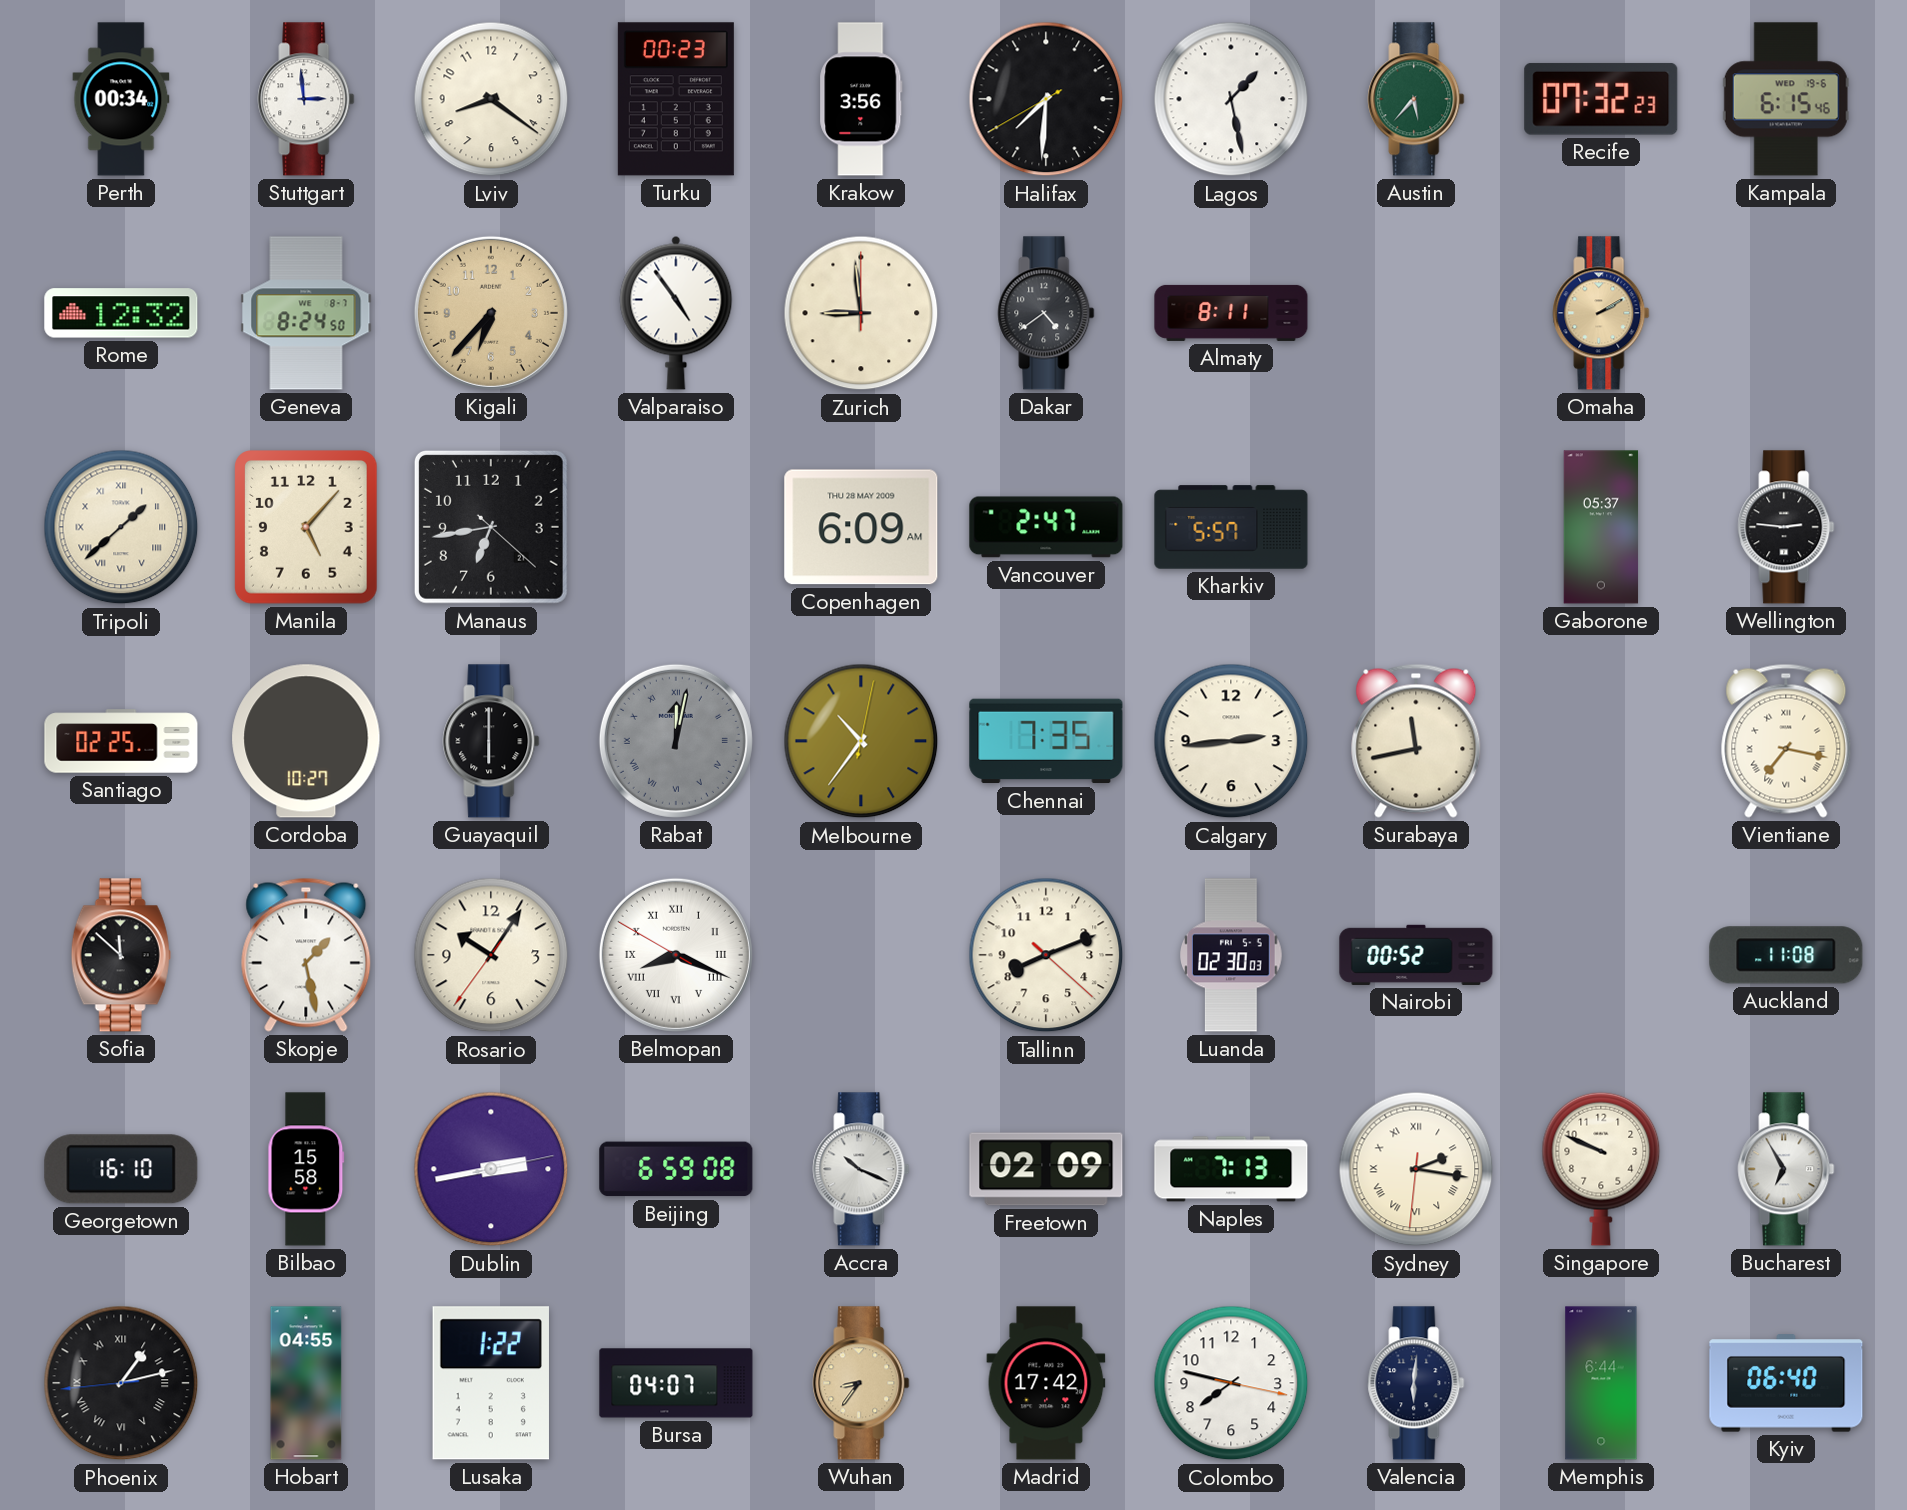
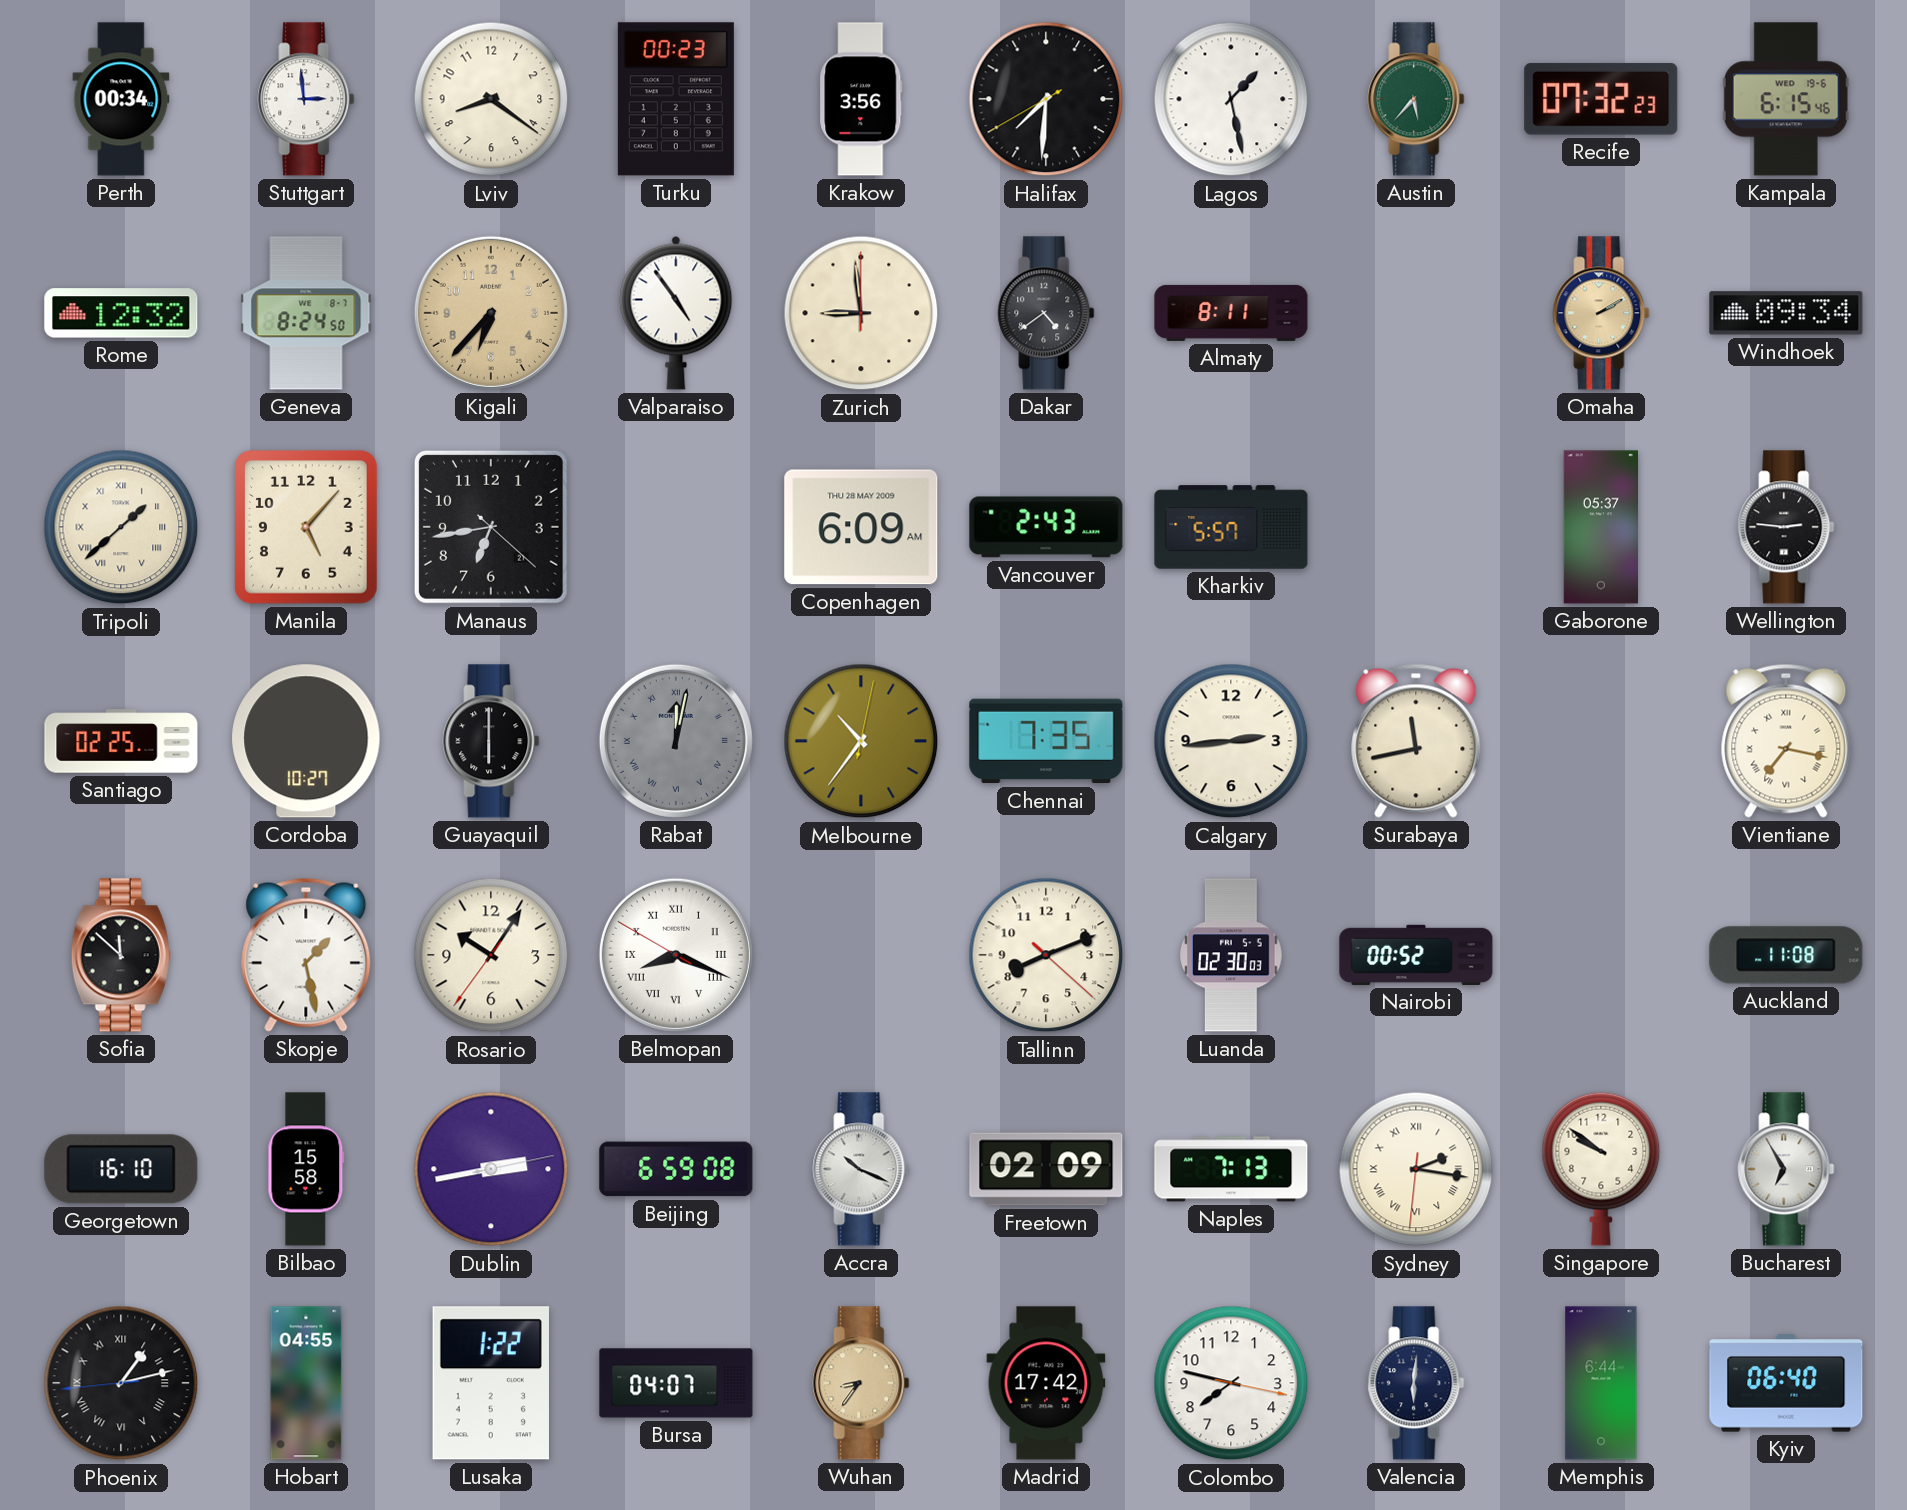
Windhoek: none -> 09:34 (1786, 313)
Vancouver: 2:47 -> 2:43 (1046, 527)
Singapore: 9:49 -> 9:51 (1601, 1169)
